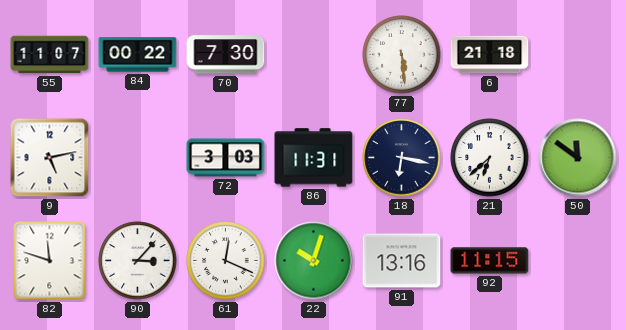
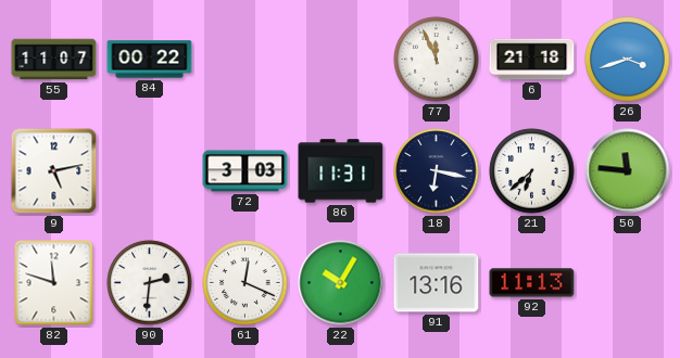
70: 7:30 -> none (226, 55)
77: 5:29 -> 11:56 (437, 60)
26: none -> 3:42 (628, 60)
50: 11:51 -> 11:46 (628, 171)
90: 3:07 -> 2:31 (150, 283)
22: 10:03 -> 10:05 (341, 283)
92: 11:15 -> 11:13 (532, 283)
